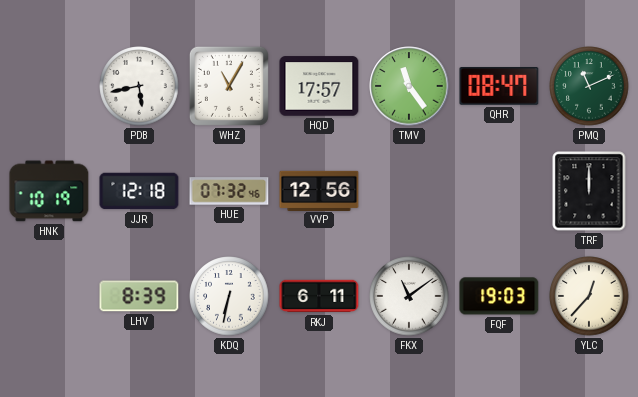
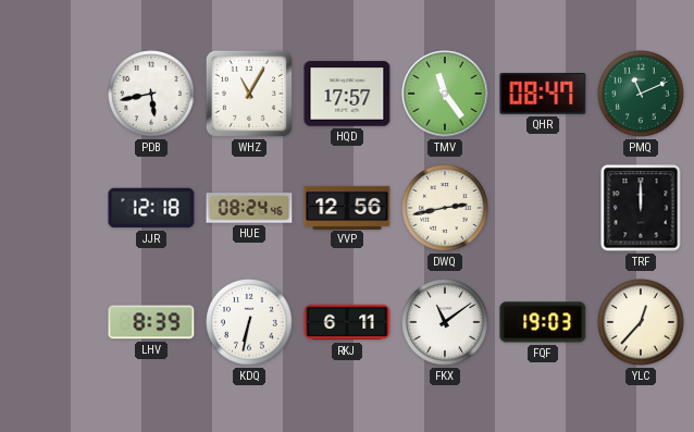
HNK: 10:19 -> none (49, 191)
HUE: 07:32 -> 08:24 (249, 208)
DWQ: none -> 2:43 (445, 208)
